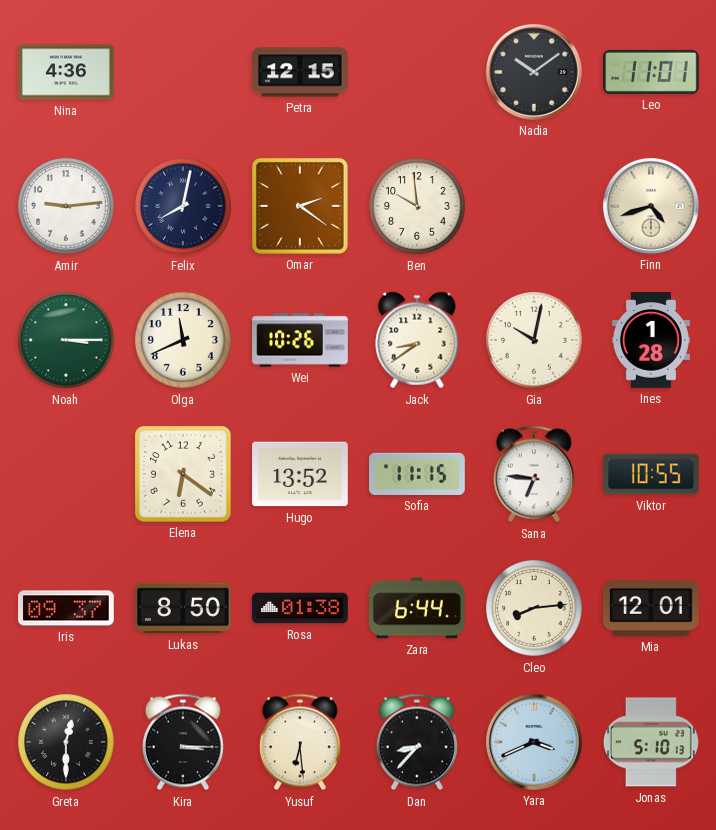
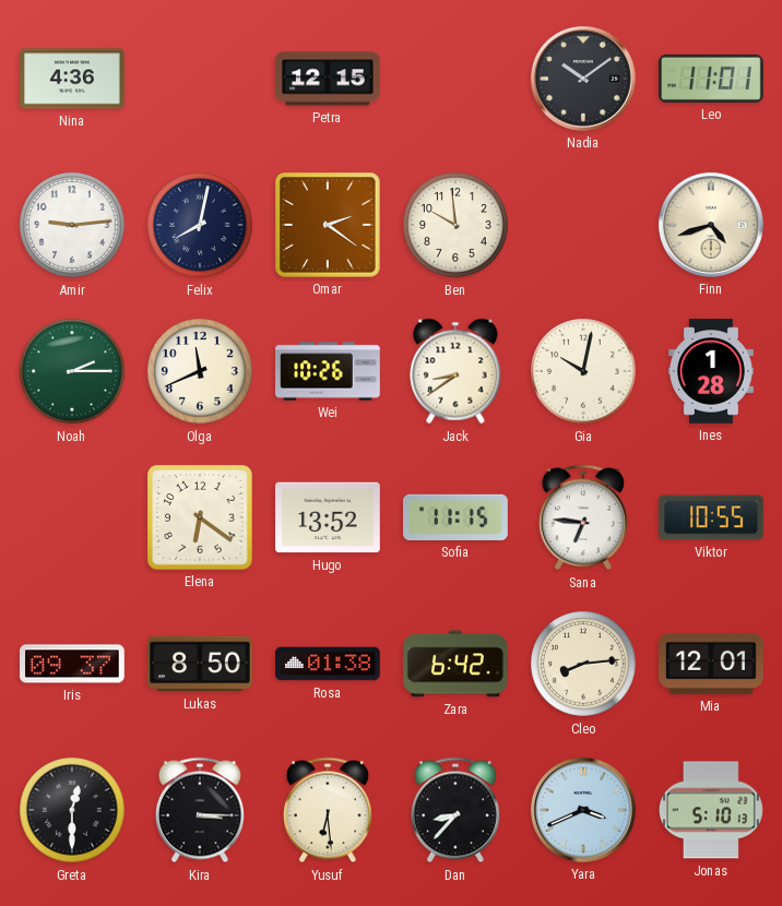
Noah: 3:15 -> 2:15 (72, 371)
Zara: 6:44 -> 6:42 (457, 664)
